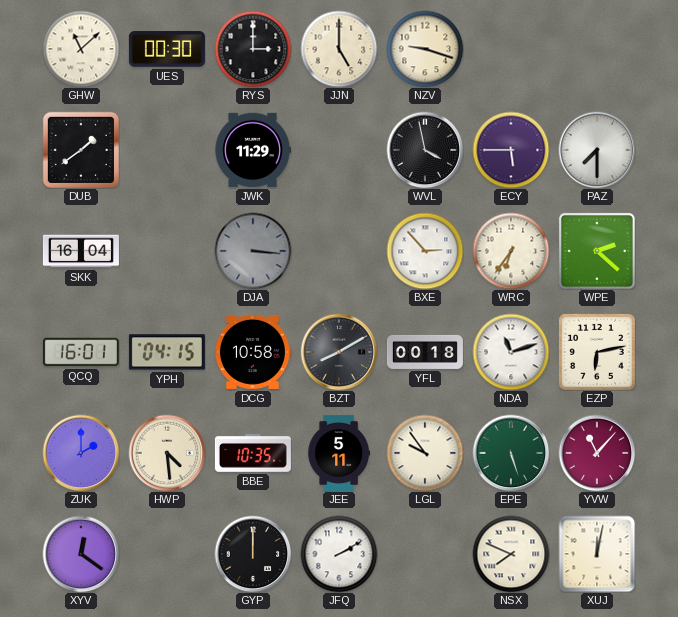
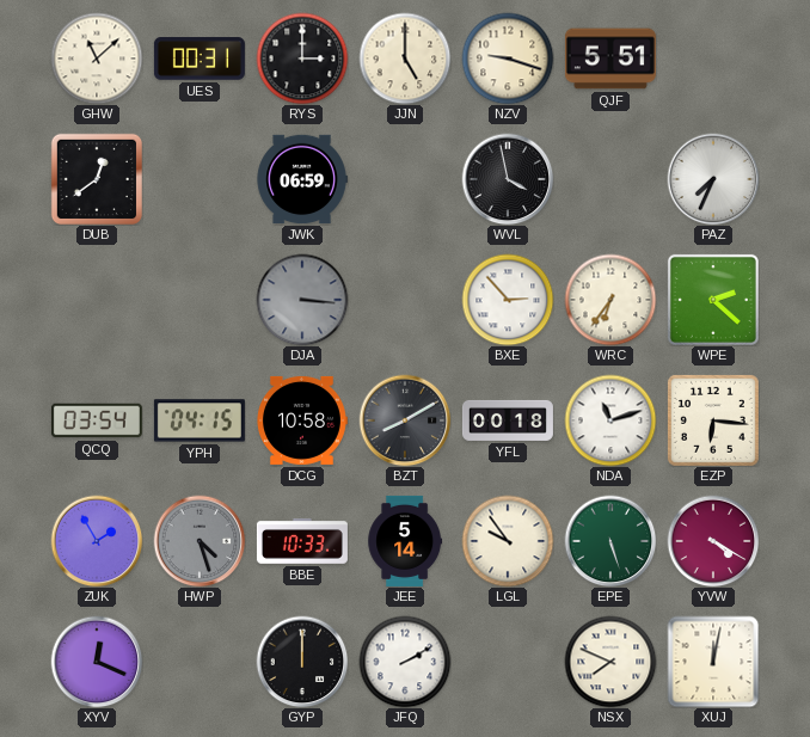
UES: 00:30 -> 00:31 (200, 59)
QJF: none -> 5:51 (610, 59)
DUB: 1:39 -> 12:39 (96, 178)
JWK: 11:29 -> 06:59 (302, 179)
ECY: 5:45 -> none (511, 150)
PAZ: 7:30 -> 7:34 (713, 179)
SKK: 16:04 -> none (81, 251)
QCQ: 16:01 -> 03:54 (97, 420)
EZP: 6:13 -> 6:16 (713, 420)
ZUK: 2:00 -> 1:55 (97, 541)
HWP: 4:29 -> 4:27 (200, 541)
HWP dial: cream -> grey (200, 541)
BBE: 10:35 -> 10:33 (302, 542)
JEE: 5:11 -> 5:14 (405, 541)
YVW: 11:07 -> 4:20 (713, 541)
XYV: 12:21 -> 12:19 (97, 662)
